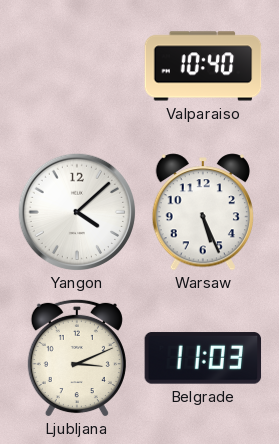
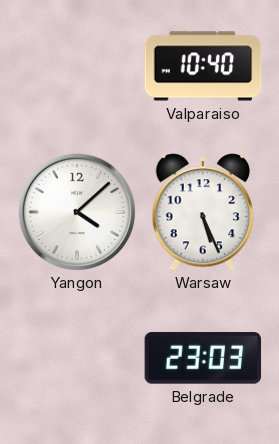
Ljubljana: 3:11 -> none (77, 358)
Belgrade: 11:03 -> 23:03 (203, 358)
